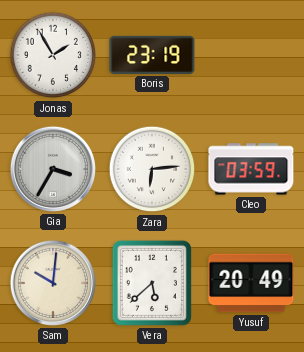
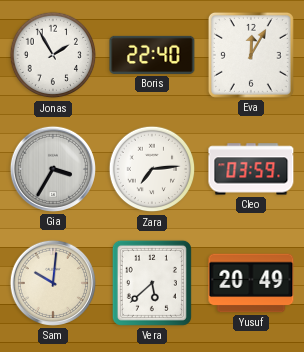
Boris: 23:19 -> 22:40 (152, 55)
Eva: none -> 12:05 (251, 55)
Zara: 6:14 -> 7:14 (152, 169)
